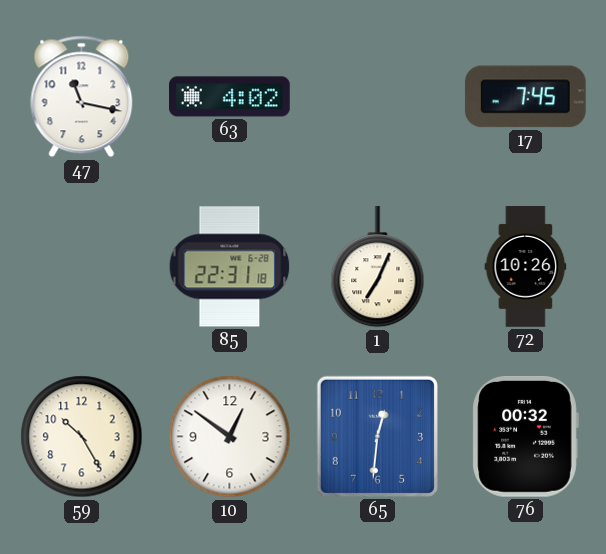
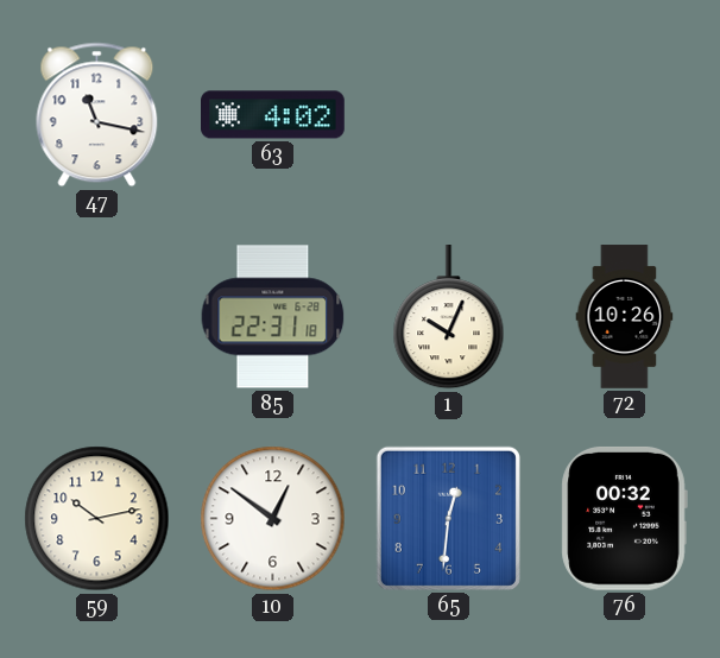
17: 7:45 -> none (525, 97)
1: 7:04 -> 10:04 (449, 318)
59: 10:25 -> 10:13 (97, 519)
